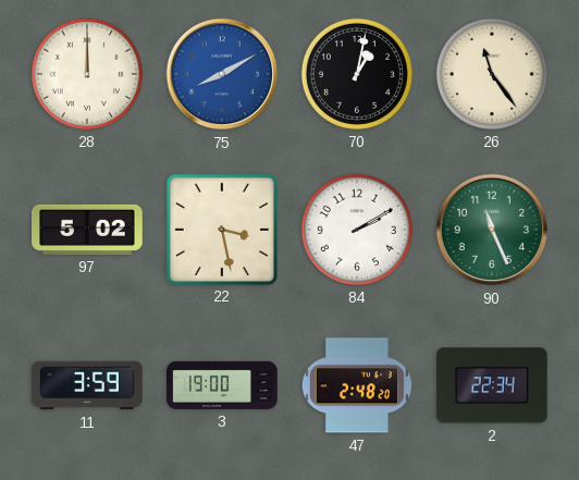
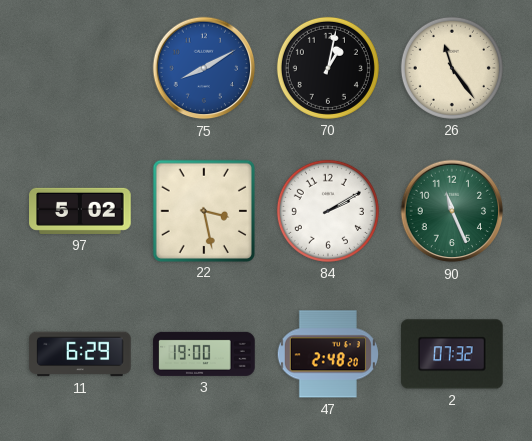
28: 12:00 -> none (87, 74)
11: 3:59 -> 6:29 (80, 354)
2: 22:34 -> 07:32 (452, 354)
